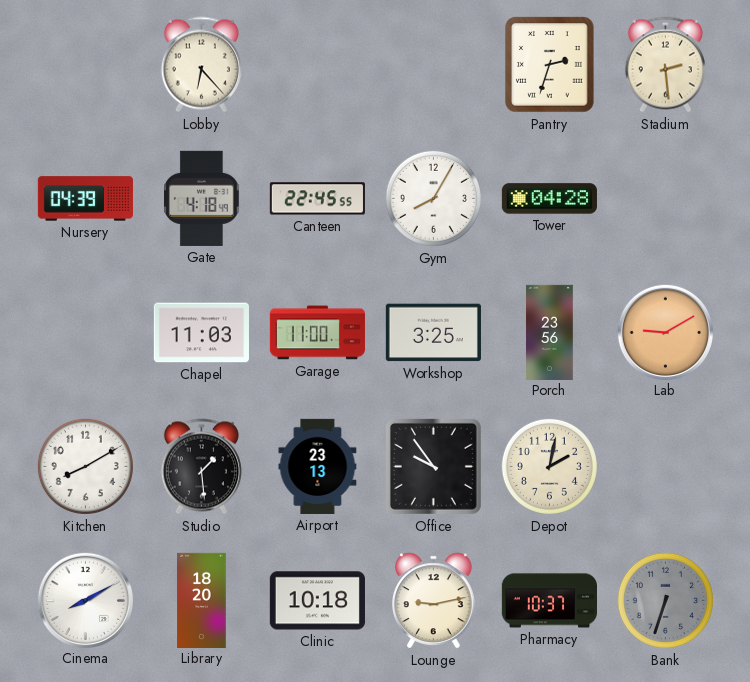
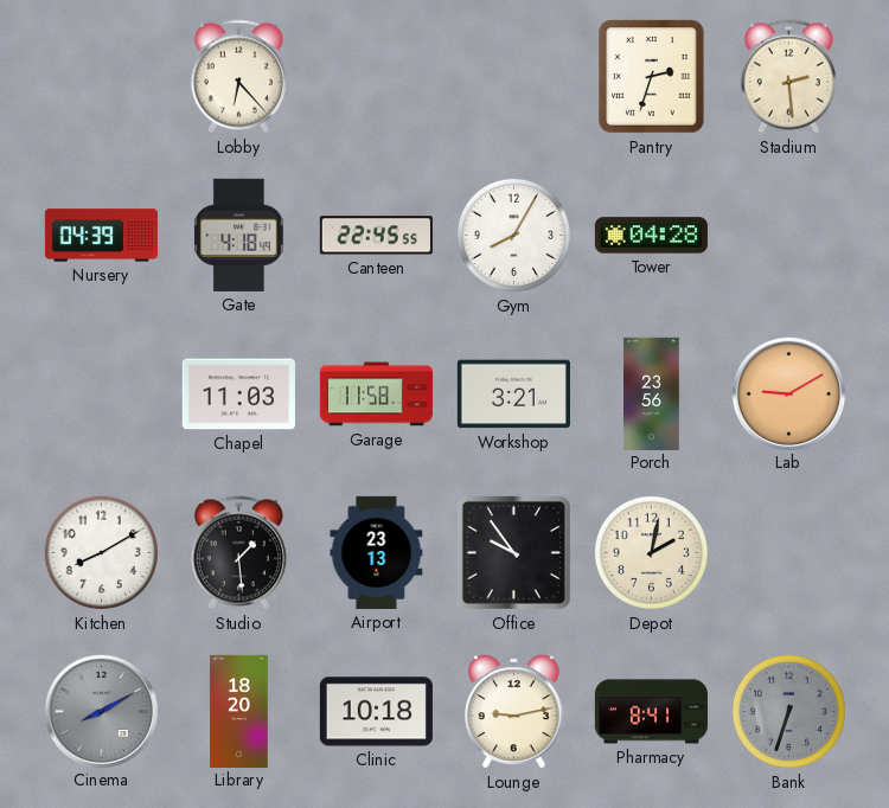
Garage: 11:00 -> 11:58 (376, 395)
Workshop: 3:25 -> 3:21 (513, 395)
Cinema dial: white -> grey (101, 711)
Pharmacy: 10:37 -> 8:41 (651, 712)
